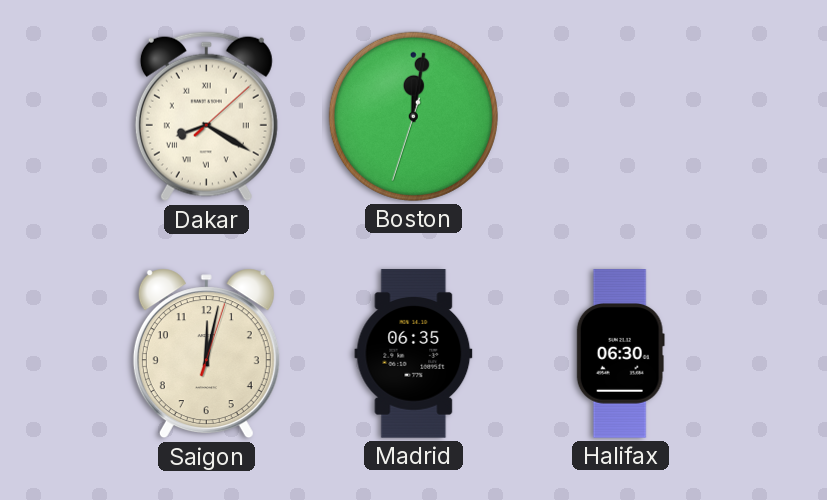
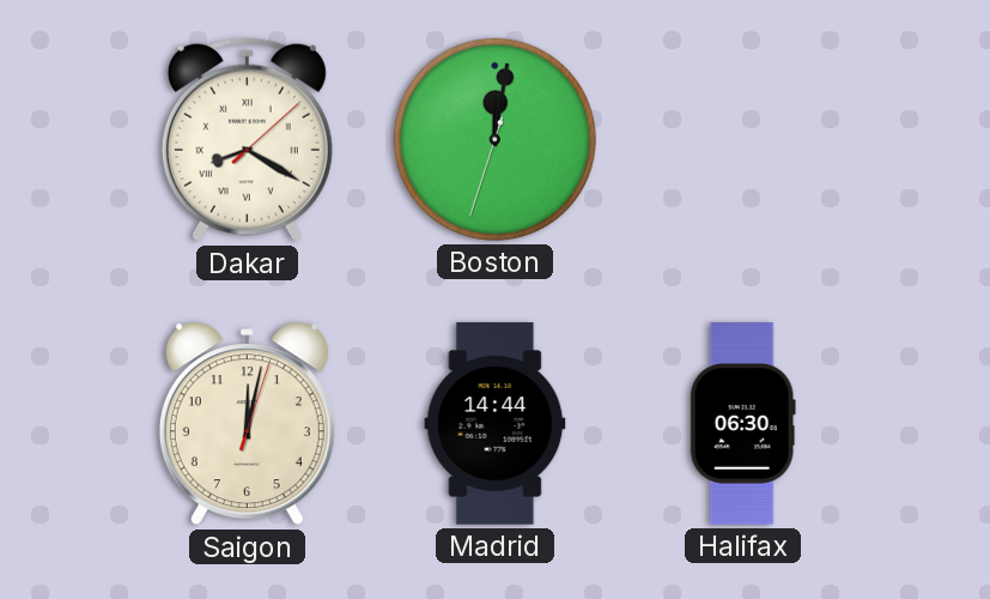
Madrid: 06:35 -> 14:44 (496, 424)
